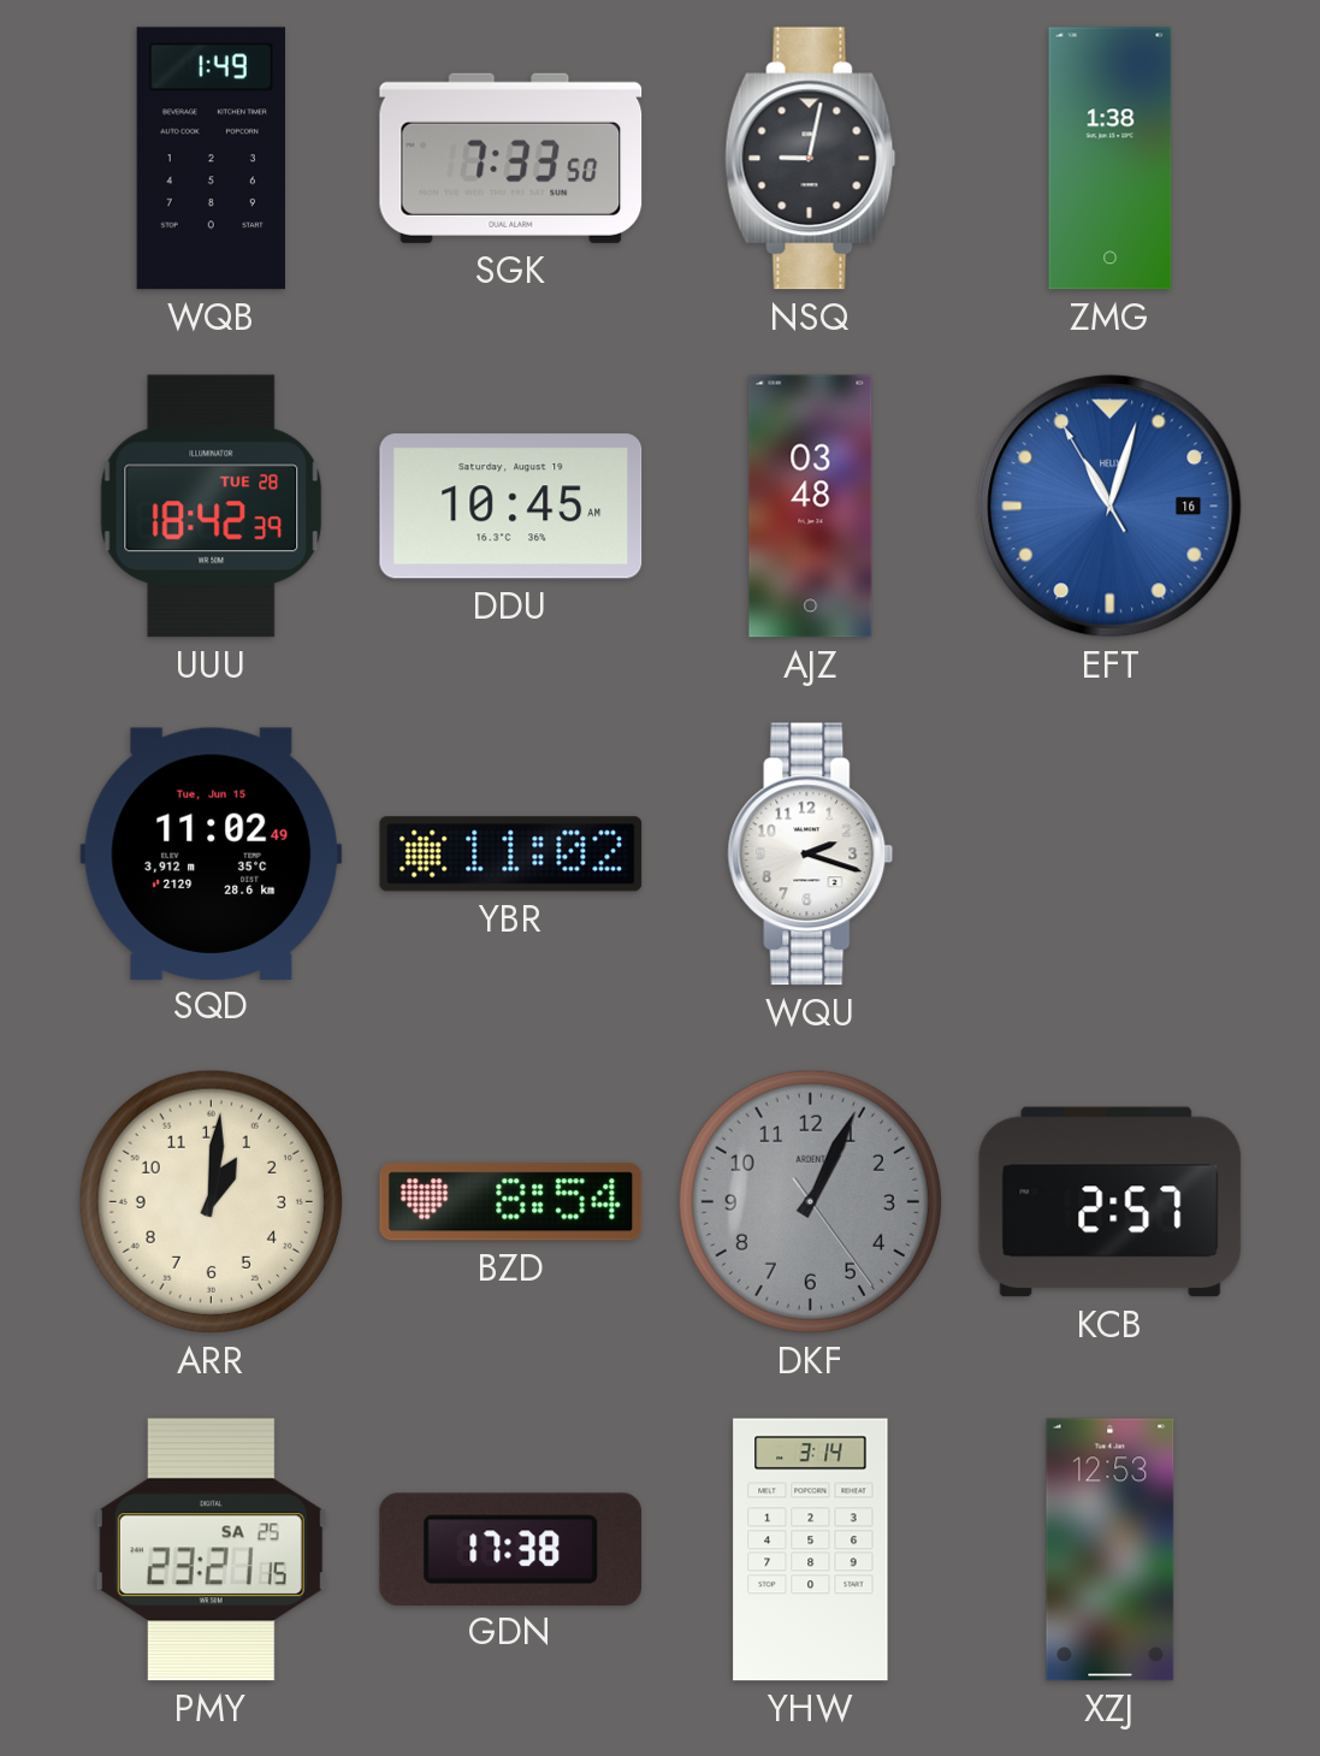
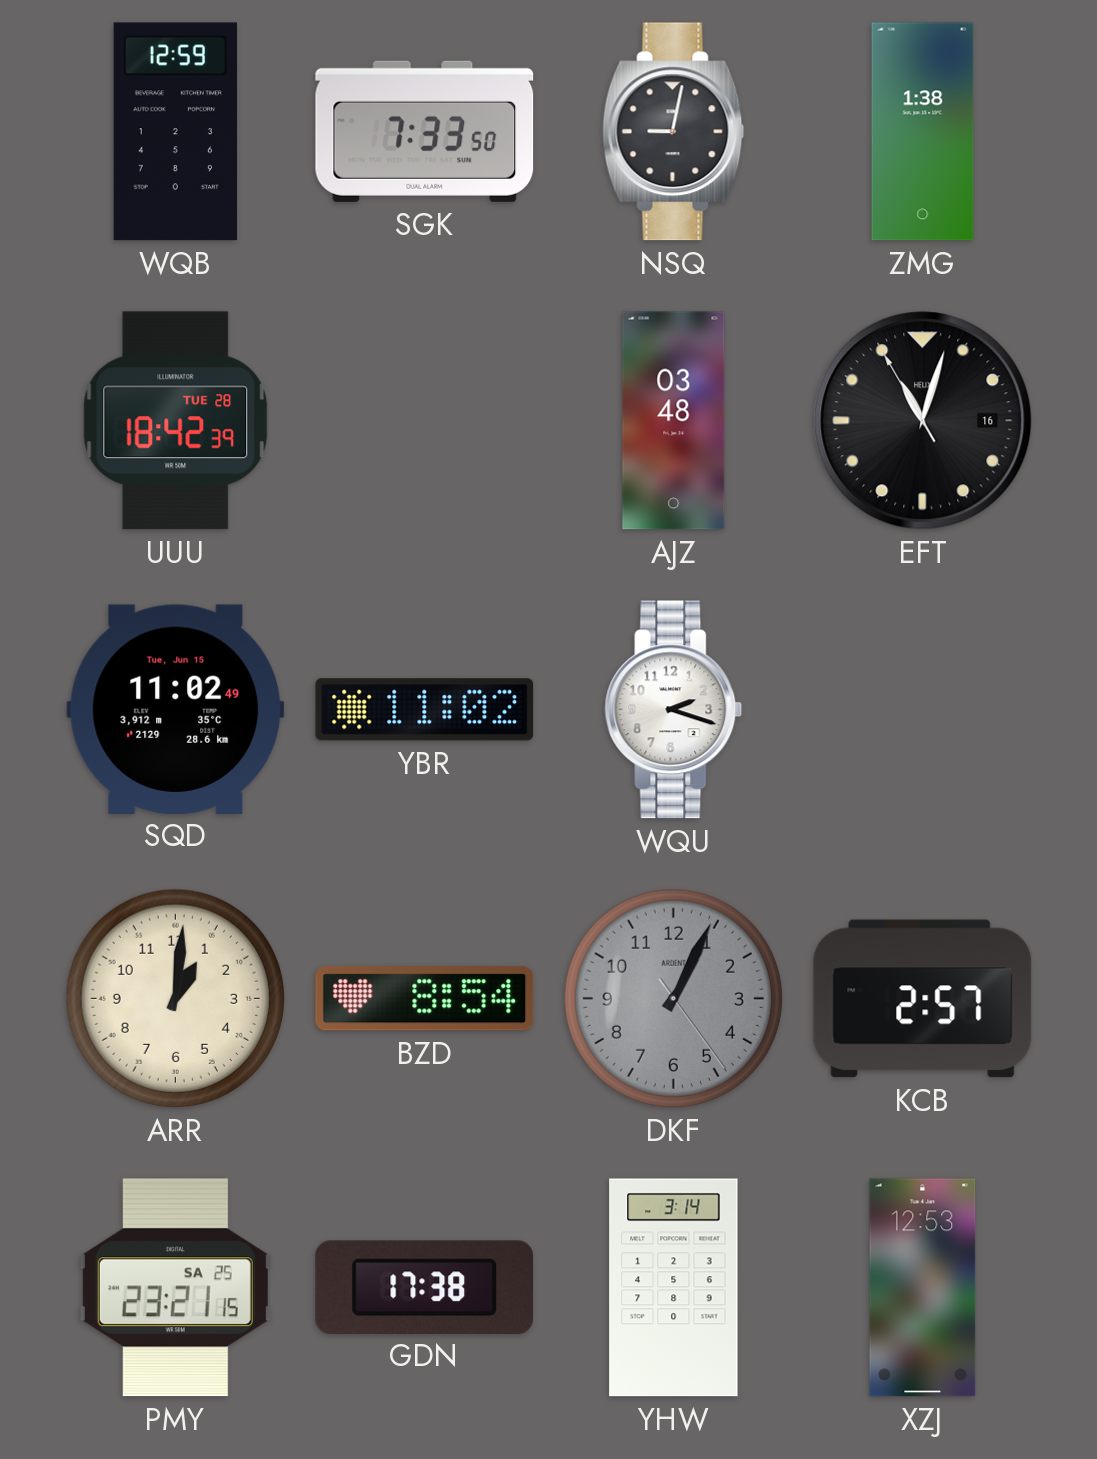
WQB: 1:49 -> 12:59 (175, 132)
DDU: 10:45 -> none (511, 507)
EFT dial: blue -> black (923, 421)
